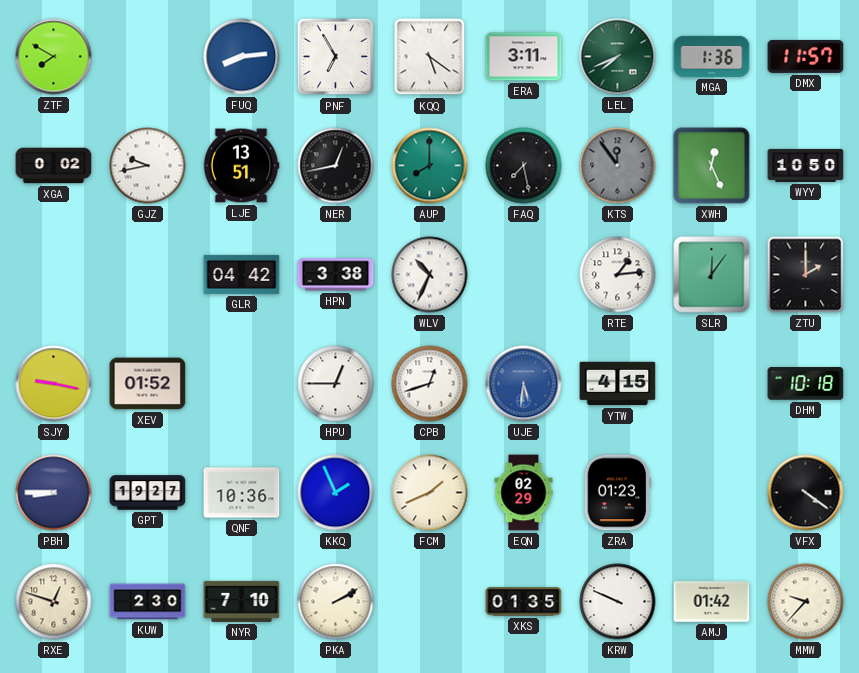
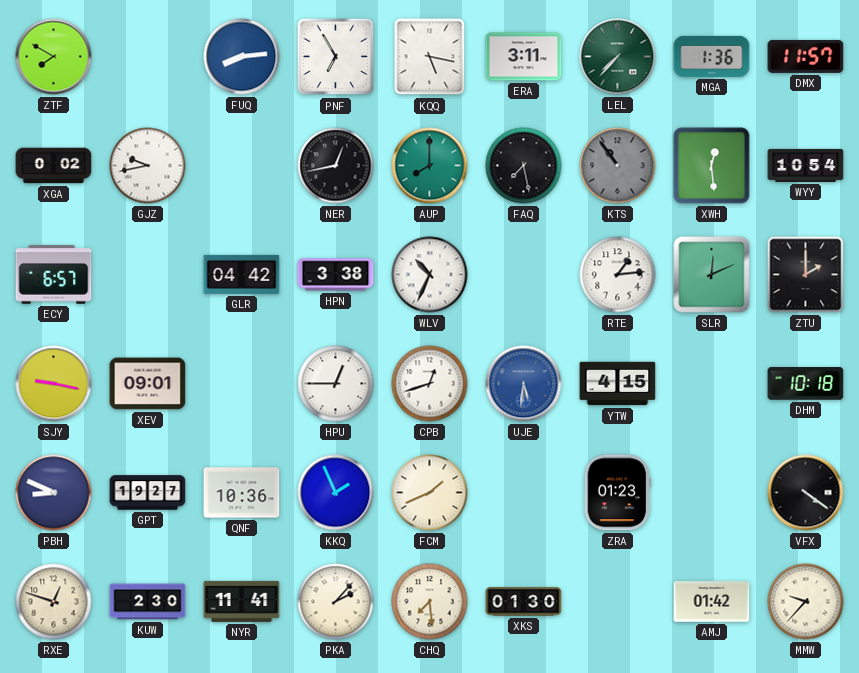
KQQ: 5:21 -> 5:17 (430, 57)
LEL: 7:41 -> 7:37 (618, 57)
LJE: 13:51 -> none (241, 166)
KTS: 11:54 -> 10:54 (618, 166)
XWH: 12:26 -> 12:29 (712, 166)
WYY: 10:50 -> 10:54 (806, 165)
ECY: none -> 6:57 (54, 275)
SLR: 12:06 -> 12:11 (712, 275)
XEV: 01:52 -> 09:01 (148, 384)
PBH: 8:45 -> 8:49 (54, 493)
EQN: 02:29 -> none (524, 493)
NYR: 7:10 -> 11:41 (242, 601)
PKA: 2:10 -> 2:07 (336, 602)
CHQ: none -> 7:29 (430, 602)
XKS: 01:35 -> 01:30 (524, 602)
KRW: 9:49 -> none (618, 602)
